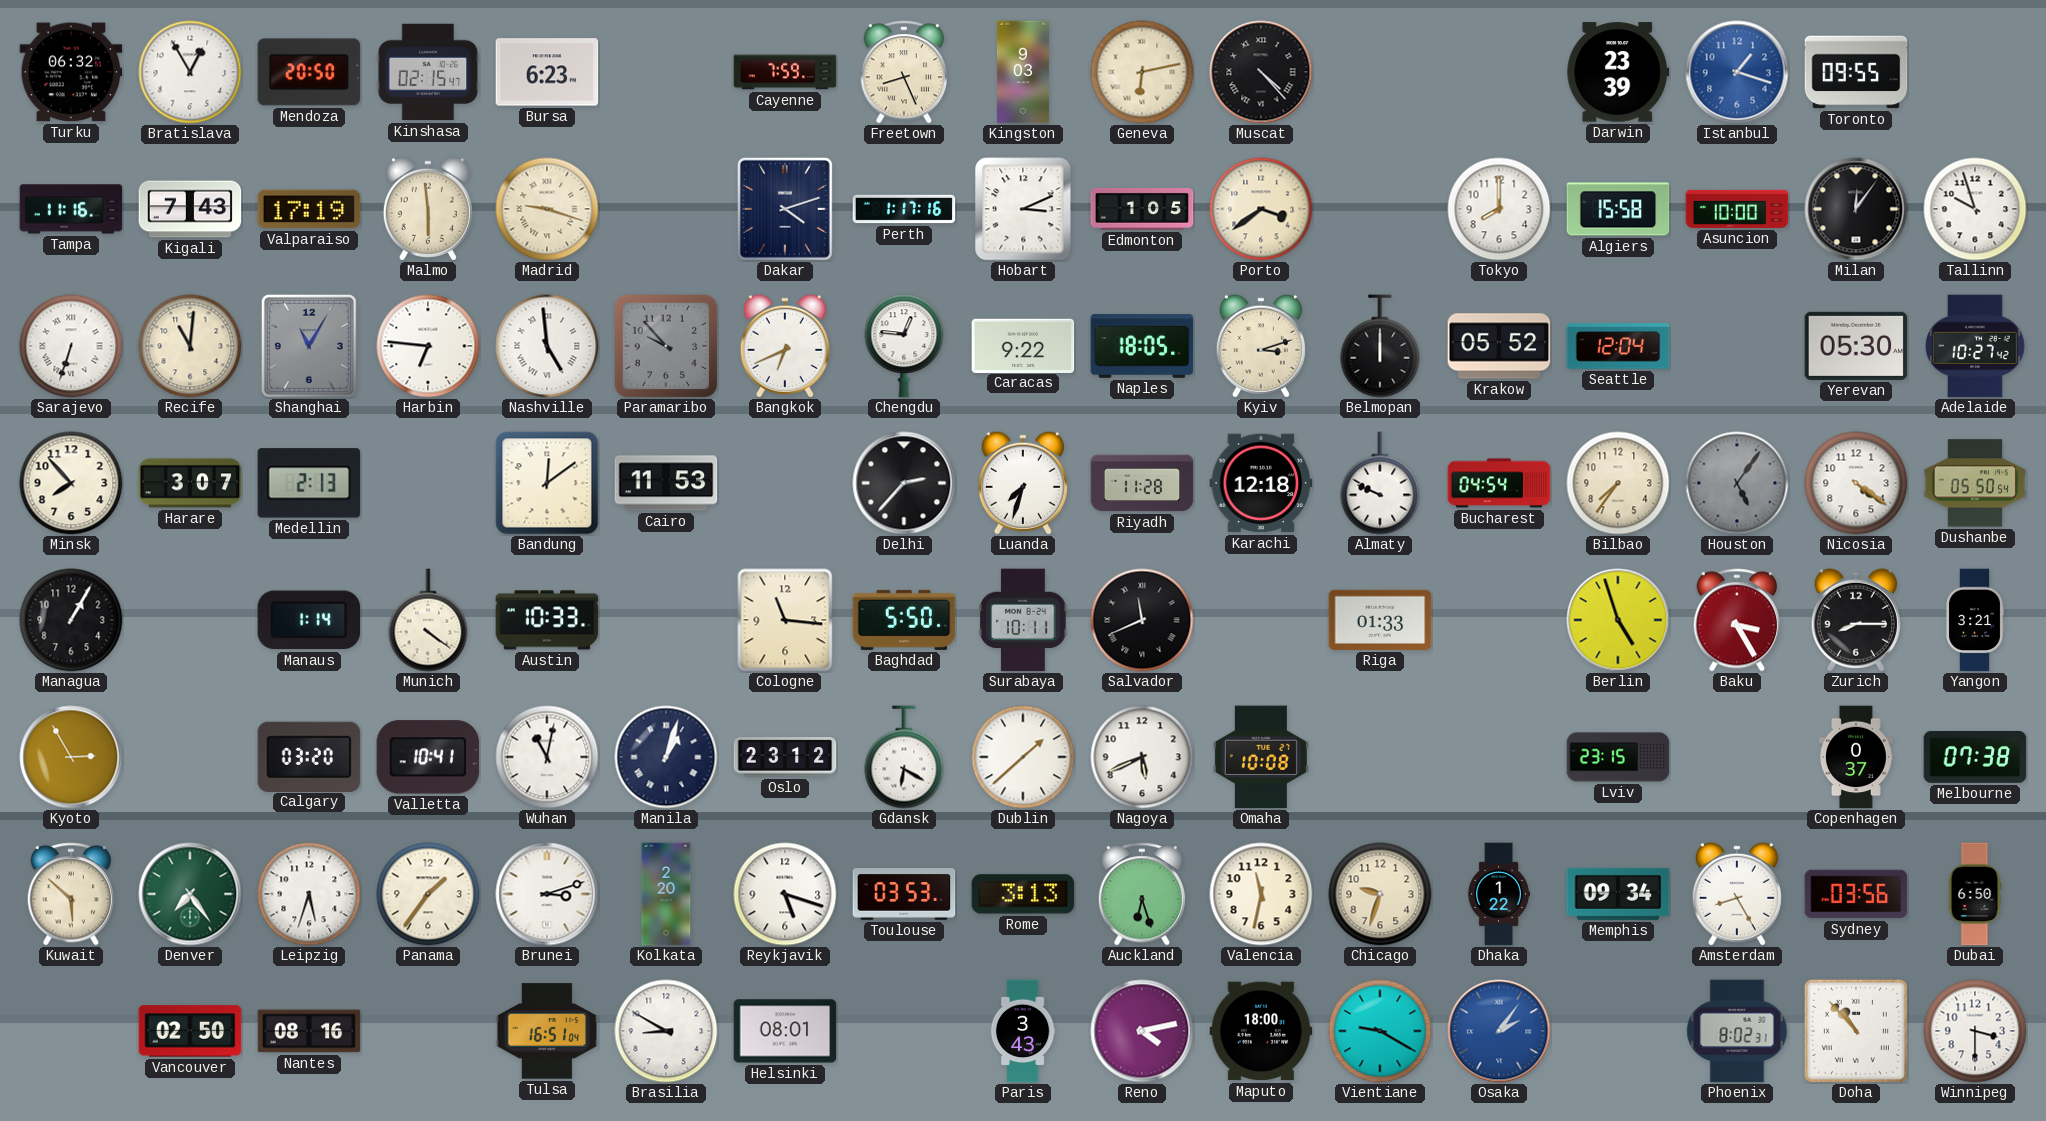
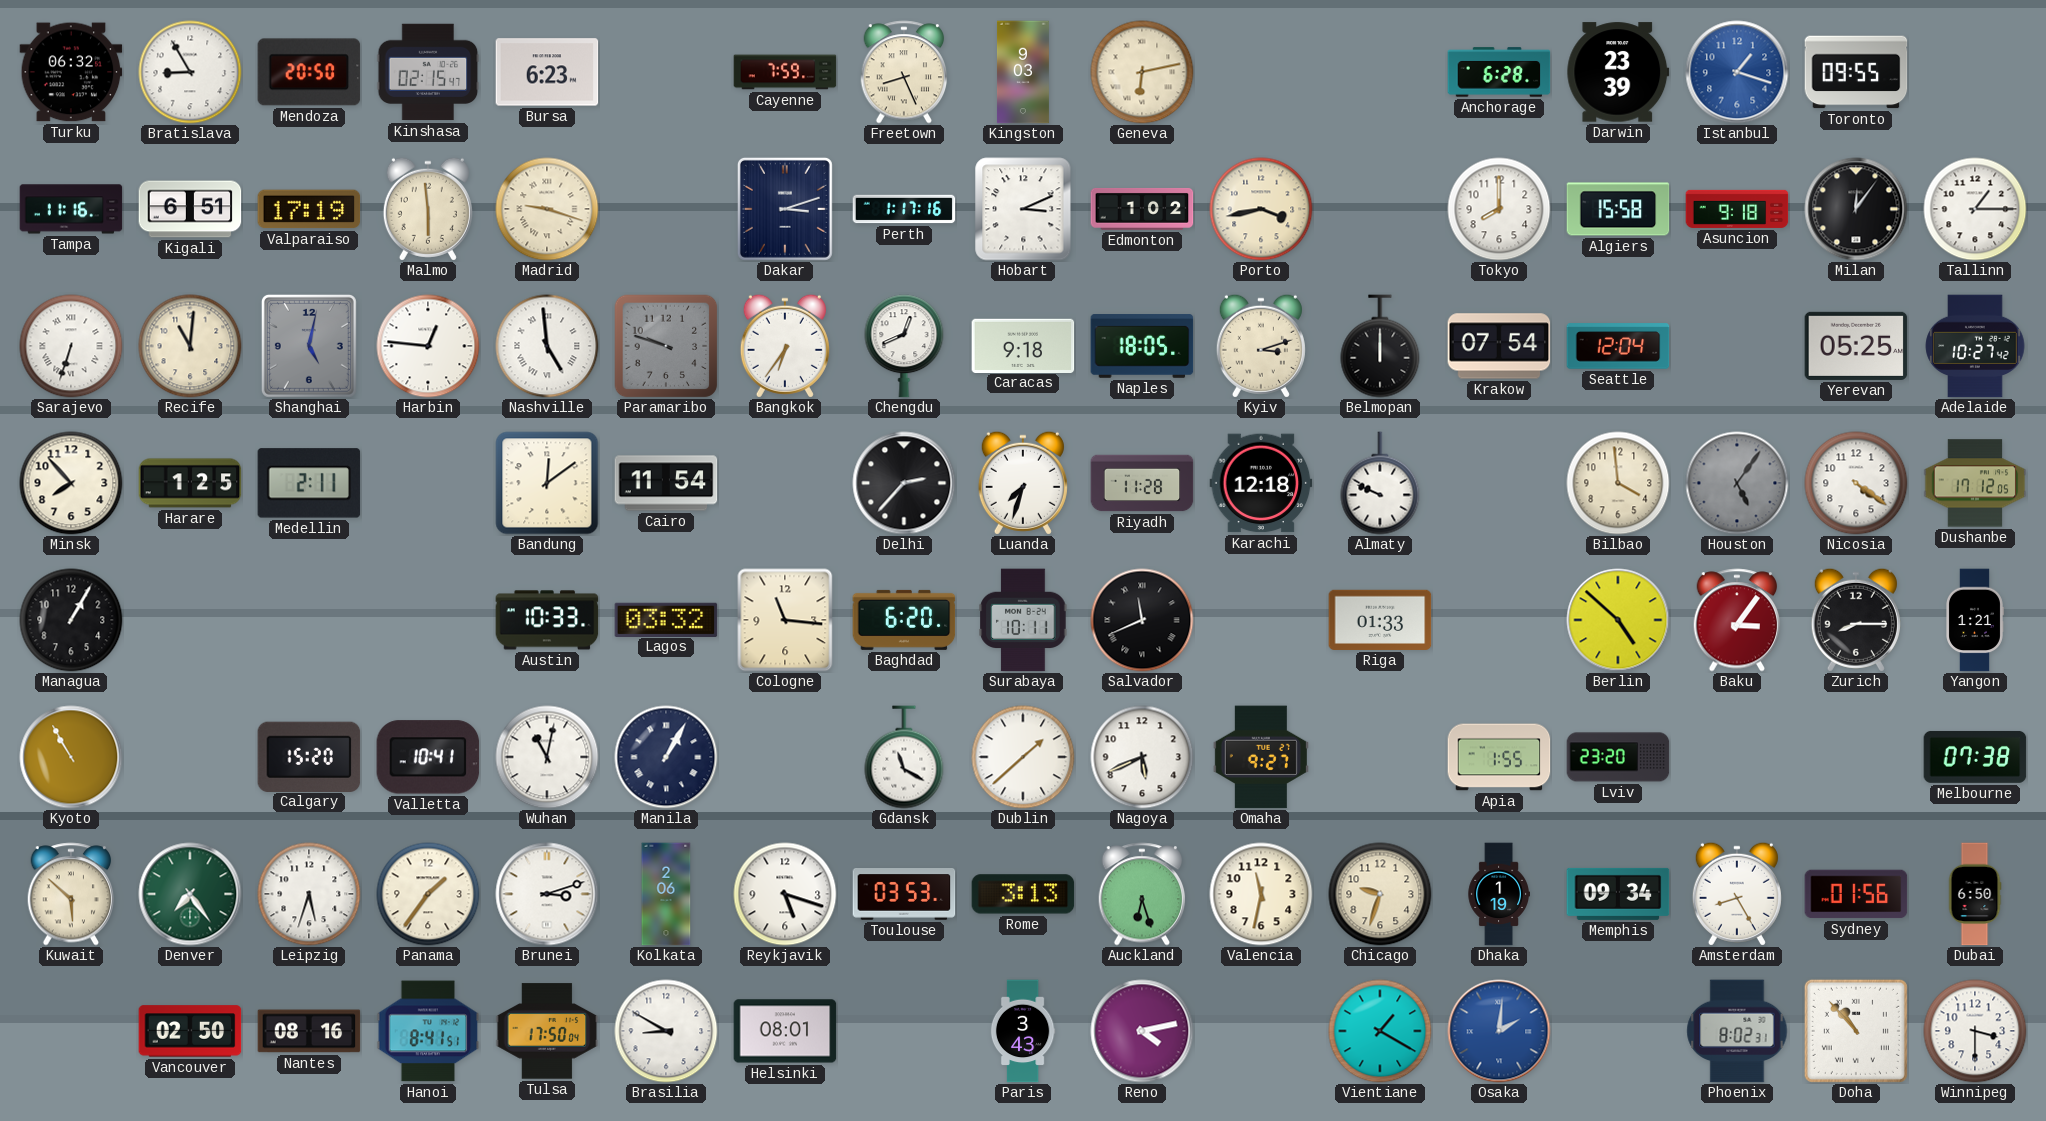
Bratislava: 12:55 -> 8:55 (190, 72)
Muscat: 4:23 -> none (1261, 72)
Anchorage: none -> 6:28 (1499, 72)
Kigali: 7:43 -> 6:51 (190, 209)
Dakar: 4:12 -> 3:12 (785, 209)
Edmonton: 1:05 -> 1:02 (1142, 209)
Porto: 3:39 -> 3:43 (1261, 209)
Asuncion: 10:00 -> 9:18 (1737, 209)
Tallinn: 9:57 -> 1:15 (1975, 209)
Shanghai: 11:05 -> 5:02 (309, 346)
Harbin: 6:46 -> 12:46 (428, 346)
Paramaribo: 9:53 -> 9:48 (666, 346)
Bangkok: 6:41 -> 6:36 (785, 346)
Chengdu: 12:46 -> 12:41 (904, 346)
Caracas: 9:22 -> 9:18 (1023, 345)
Krakow: 05:52 -> 07:54 (1499, 346)
Yerevan: 05:30 -> 05:25 (1856, 346)
Harare: 3:07 -> 1:25 (190, 483)
Medellin: 2:13 -> 2:11 (309, 483)
Cairo: 11:53 -> 11:54 (666, 483)
Bucharest: 04:54 -> none (1499, 483)
Bilbao: 7:36 -> 3:59 (1618, 483)
Dushanbe: 05:50 -> 17:12 (1975, 483)
Manaus: 1:14 -> none (309, 620)
Munich: 4:21 -> none (428, 620)
Lagos: none -> 03:32 (666, 619)
Baghdad: 5:50 -> 6:20 (904, 620)
Berlin: 4:57 -> 4:52 (1618, 620)
Baku: 3:25 -> 3:06 (1737, 620)
Yangon: 3:21 -> 1:21 (1975, 620)
Kyoto: 2:55 -> 10:55 (71, 757)
Calgary: 03:20 -> 15:20 (309, 756)
Manila: 1:03 -> 1:05 (666, 757)
Oslo: 23:12 -> none (785, 757)
Gdansk: 6:20 -> 11:20 (904, 757)
Omaha: 10:08 -> 9:27 (1261, 757)
Apia: none -> 1:55 (1499, 757)
Lviv: 23:15 -> 23:20 (1618, 757)
Copenhagen: 0:37 -> none (1857, 757)
Kolkata: 2:20 -> 2:06 (666, 894)
Dhaka: 1:22 -> 1:19 (1499, 894)
Sydney: 03:56 -> 01:56 (1856, 894)
Hanoi: none -> 8:41 (428, 1031)
Tulsa: 16:51 -> 17:50 (547, 1031)
Maputo: 18:00 -> none (1261, 1031)
Vientiane: 9:20 -> 1:20 (1380, 1031)
Osaka: 2:06 -> 2:01 (1499, 1031)
